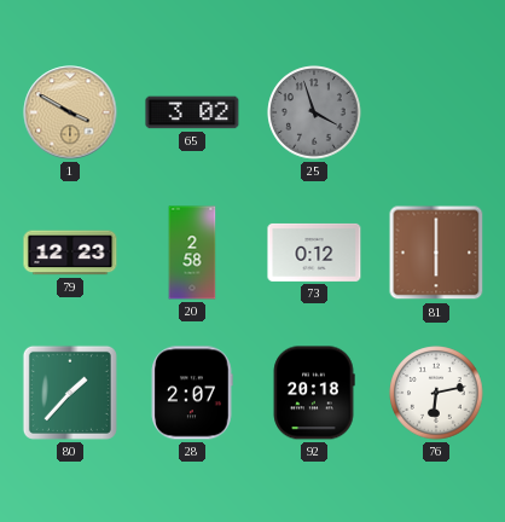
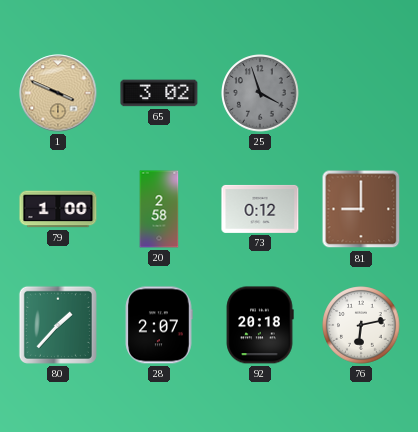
1: 3:50 -> 3:49 (58, 93)
79: 12:23 -> 1:00 (58, 209)
81: 6:00 -> 9:00 (361, 209)
